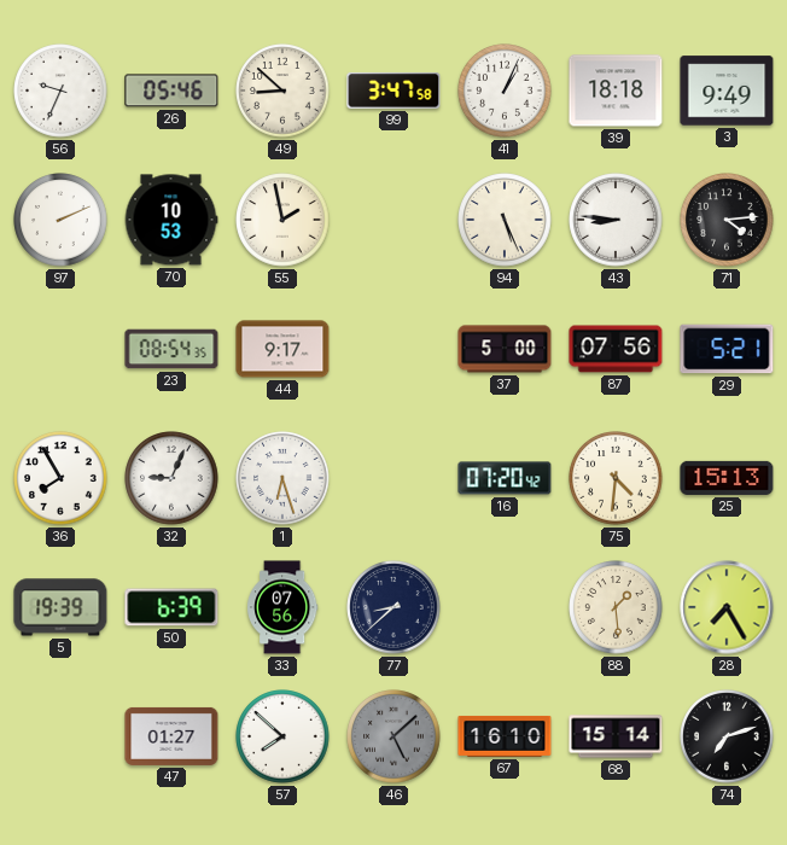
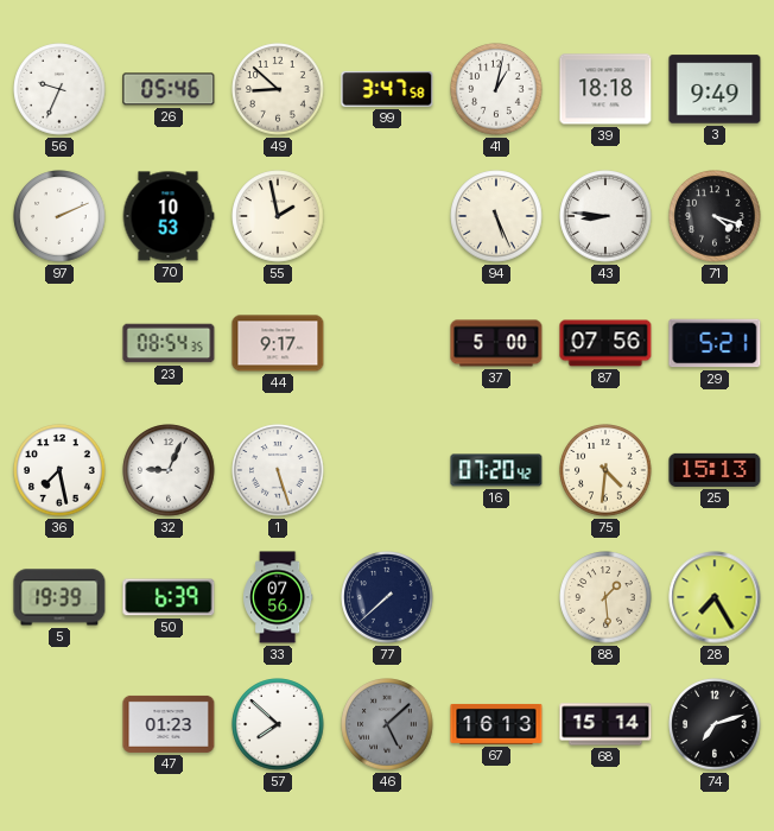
41: 1:04 -> 1:02 (496, 89)
71: 4:14 -> 4:18 (715, 216)
36: 7:55 -> 7:28 (59, 470)
1: 6:27 -> 5:27 (278, 470)
77: 8:38 -> 7:38 (387, 597)
47: 01:27 -> 01:23 (169, 724)
67: 16:10 -> 16:13 (496, 724)
